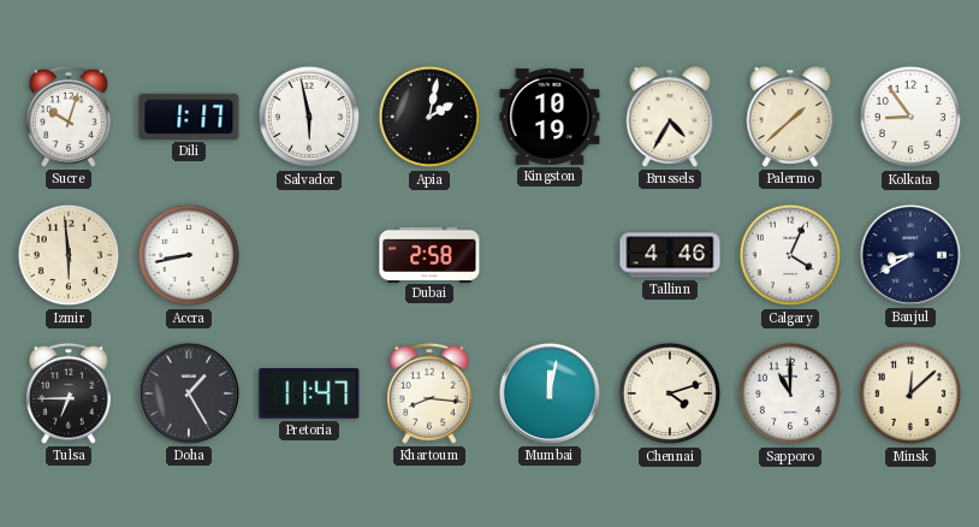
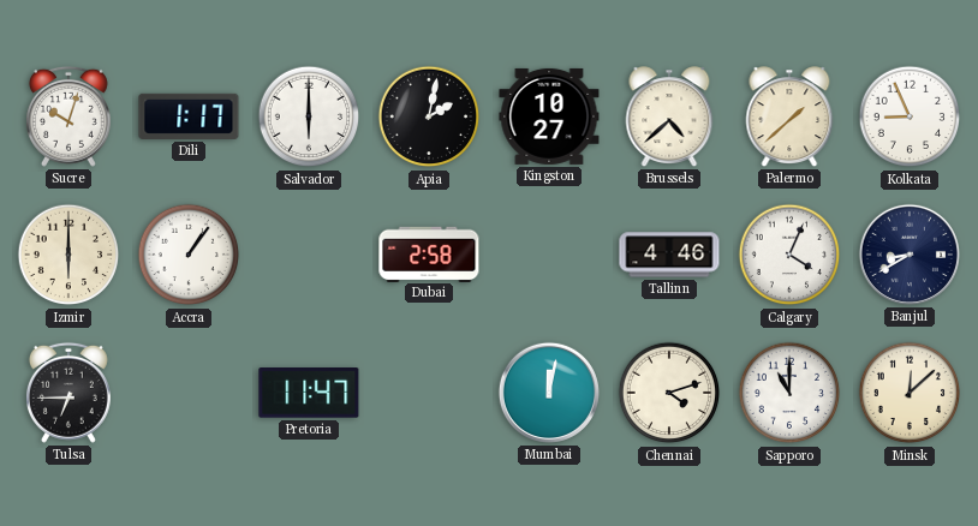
Salvador: 5:58 -> 6:00 (309, 116)
Kingston: 10:19 -> 10:27 (549, 116)
Brussels: 4:35 -> 4:38 (669, 116)
Kolkata: 8:54 -> 8:56 (910, 116)
Izmir: 5:59 -> 6:00 (68, 255)
Accra: 8:43 -> 1:06 (189, 255)
Doha: 1:25 -> none (189, 393)
Khartoum: 8:16 -> none (429, 393)
